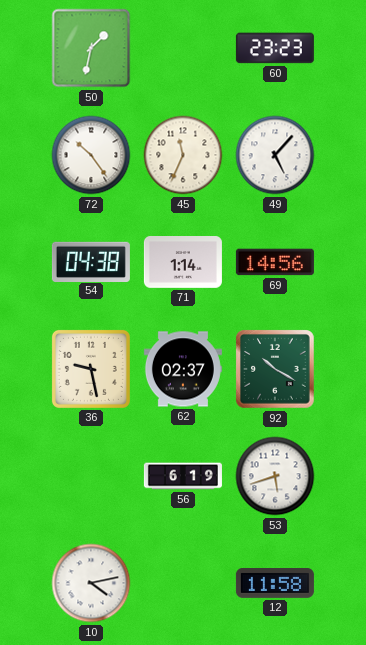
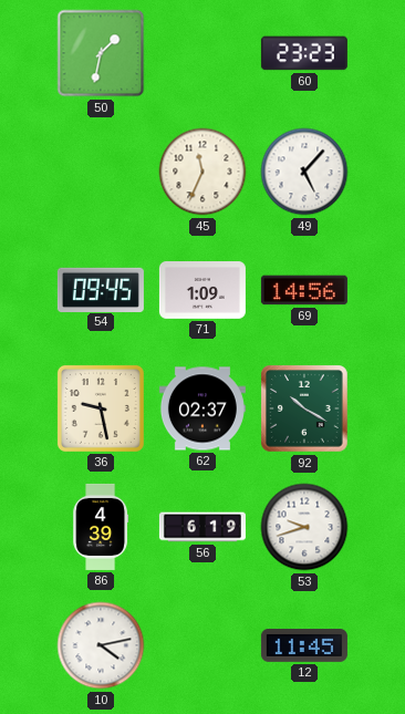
72: 10:24 -> none (91, 155)
54: 04:38 -> 09:45 (101, 289)
71: 1:14 -> 1:09 (202, 291)
86: none -> 4:39 (101, 527)
53: 5:42 -> 9:42 (304, 527)
12: 11:58 -> 11:45 (304, 646)
